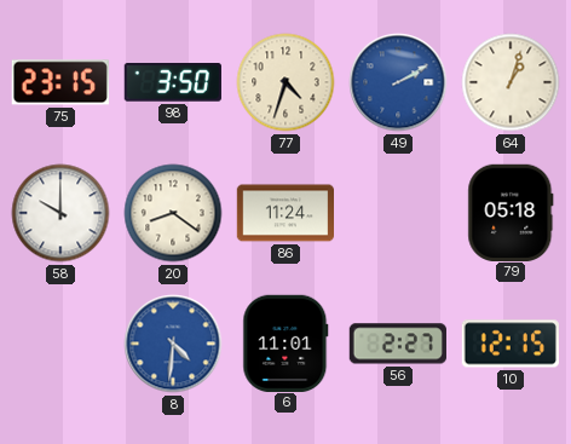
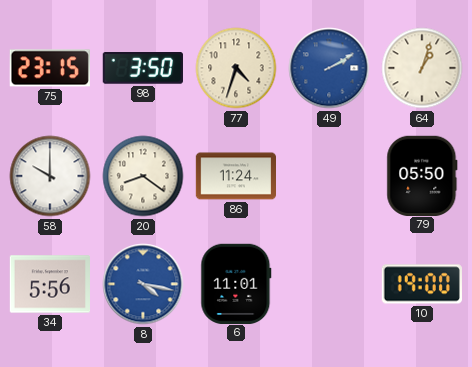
79: 05:18 -> 05:50 (422, 175)
34: none -> 5:56 (49, 284)
8: 4:31 -> 4:17 (143, 284)
56: 2:27 -> none (398, 344)
10: 12:15 -> 19:00 (422, 284)
